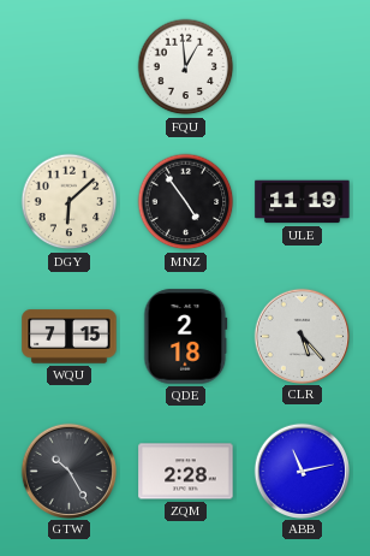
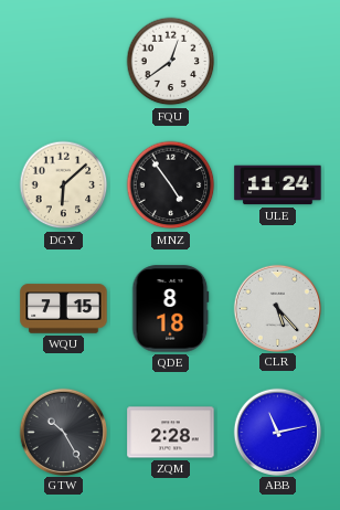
FQU: 12:59 -> 12:39 (171, 62)
ULE: 11:19 -> 11:24 (278, 185)
QDE: 2:18 -> 8:18 (171, 309)
